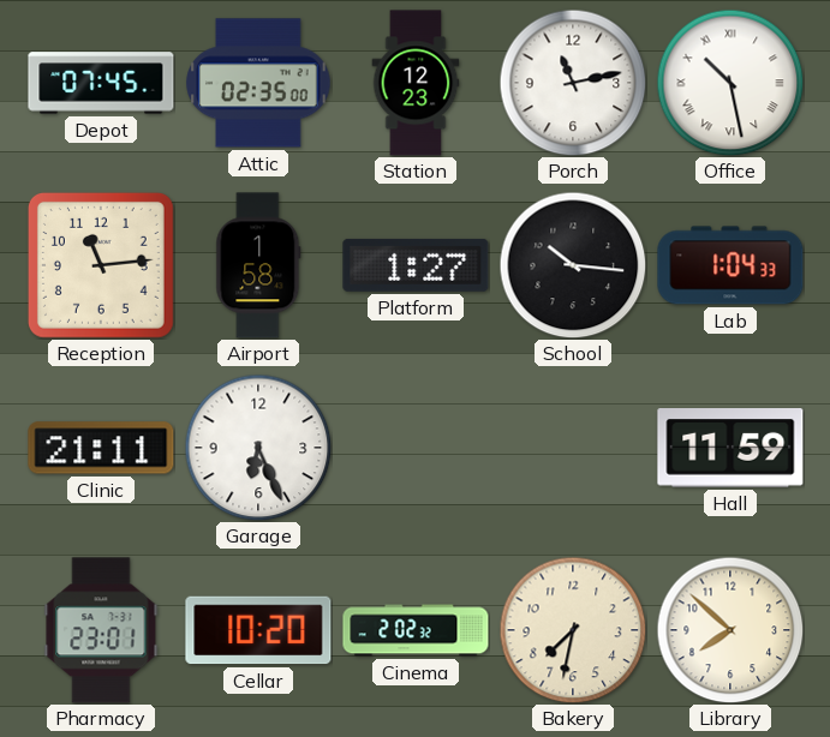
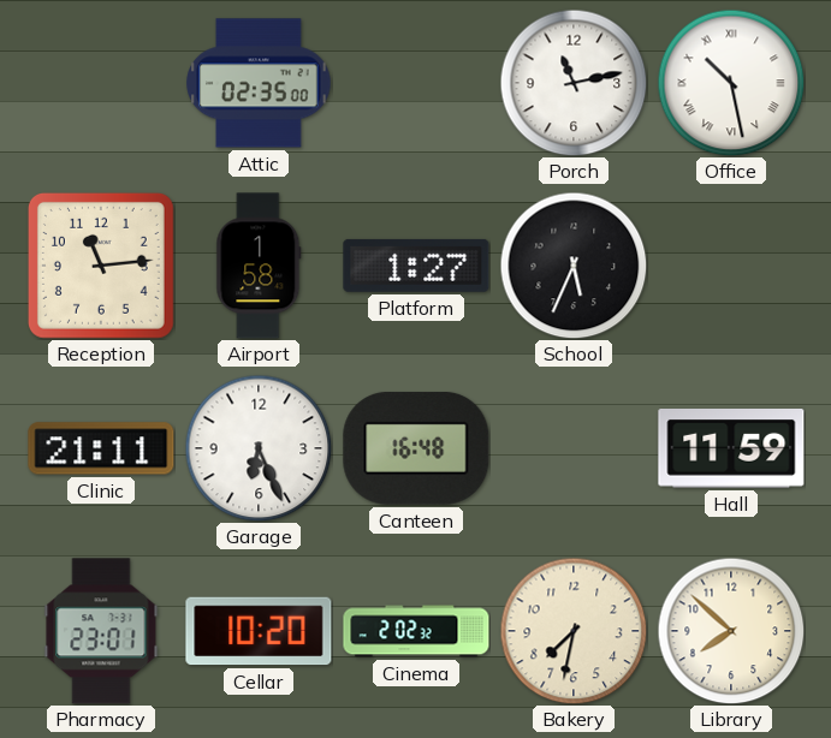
Depot: 07:45 -> none (101, 83)
Station: 12:23 -> none (416, 83)
School: 10:16 -> 5:34 (574, 266)
Lab: 1:04 -> none (730, 265)
Canteen: none -> 16:48 (416, 448)
